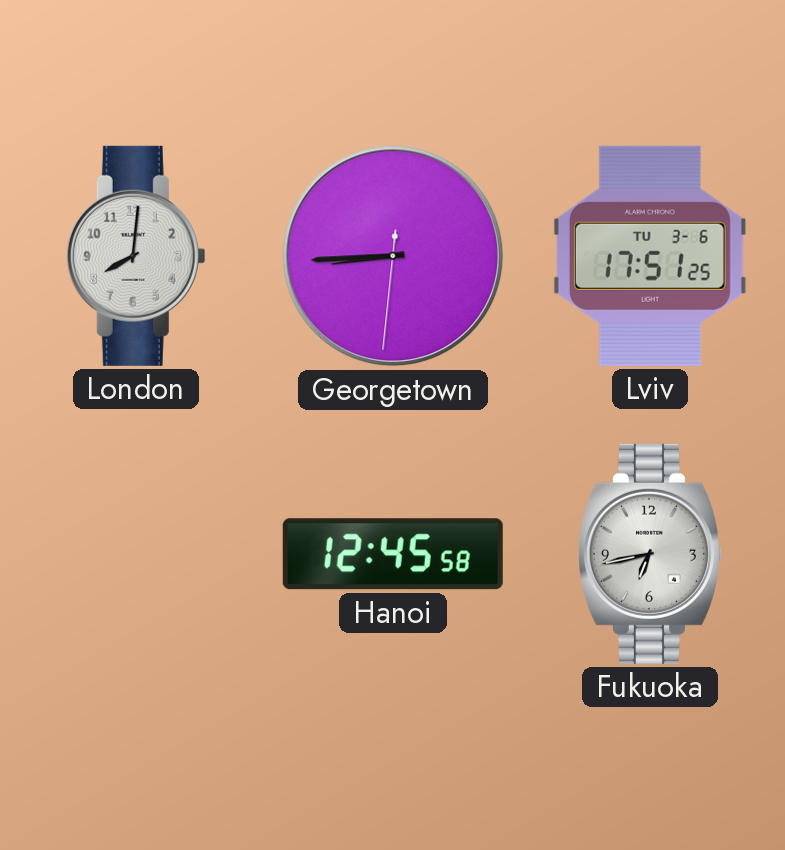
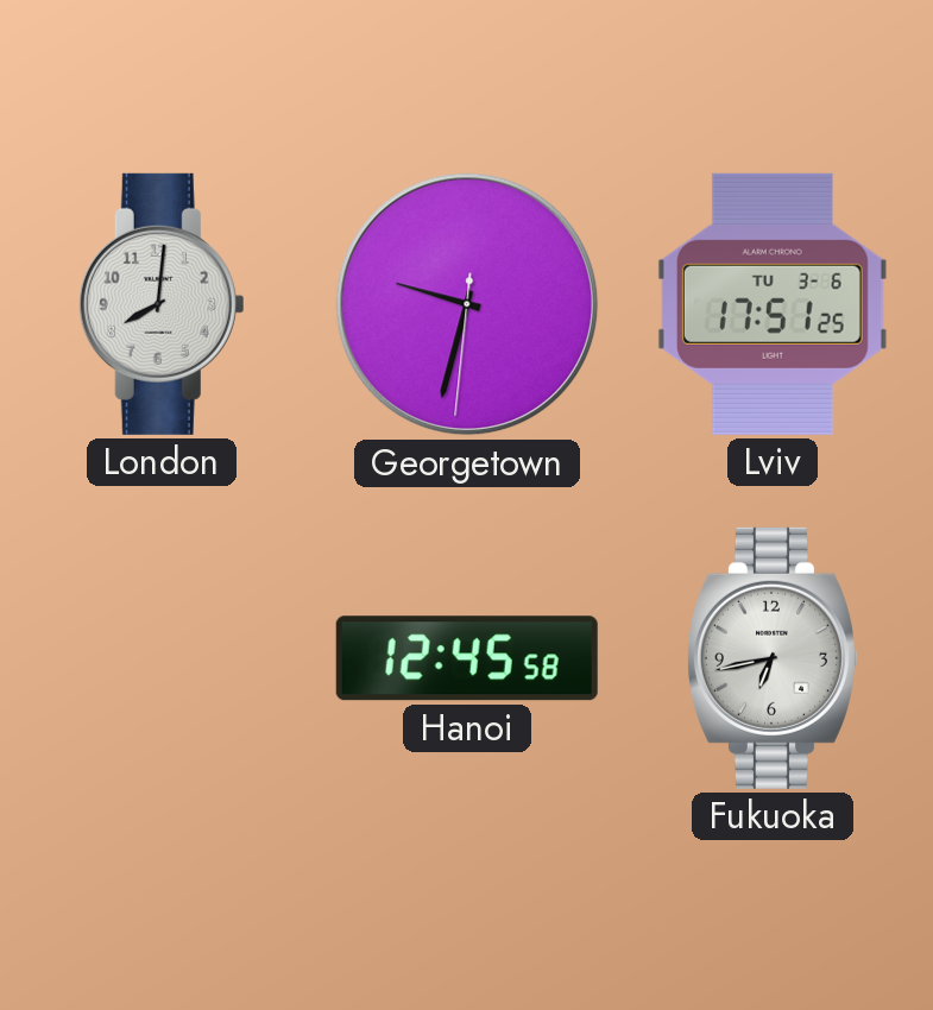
Georgetown: 8:44 -> 9:32 (467, 304)
